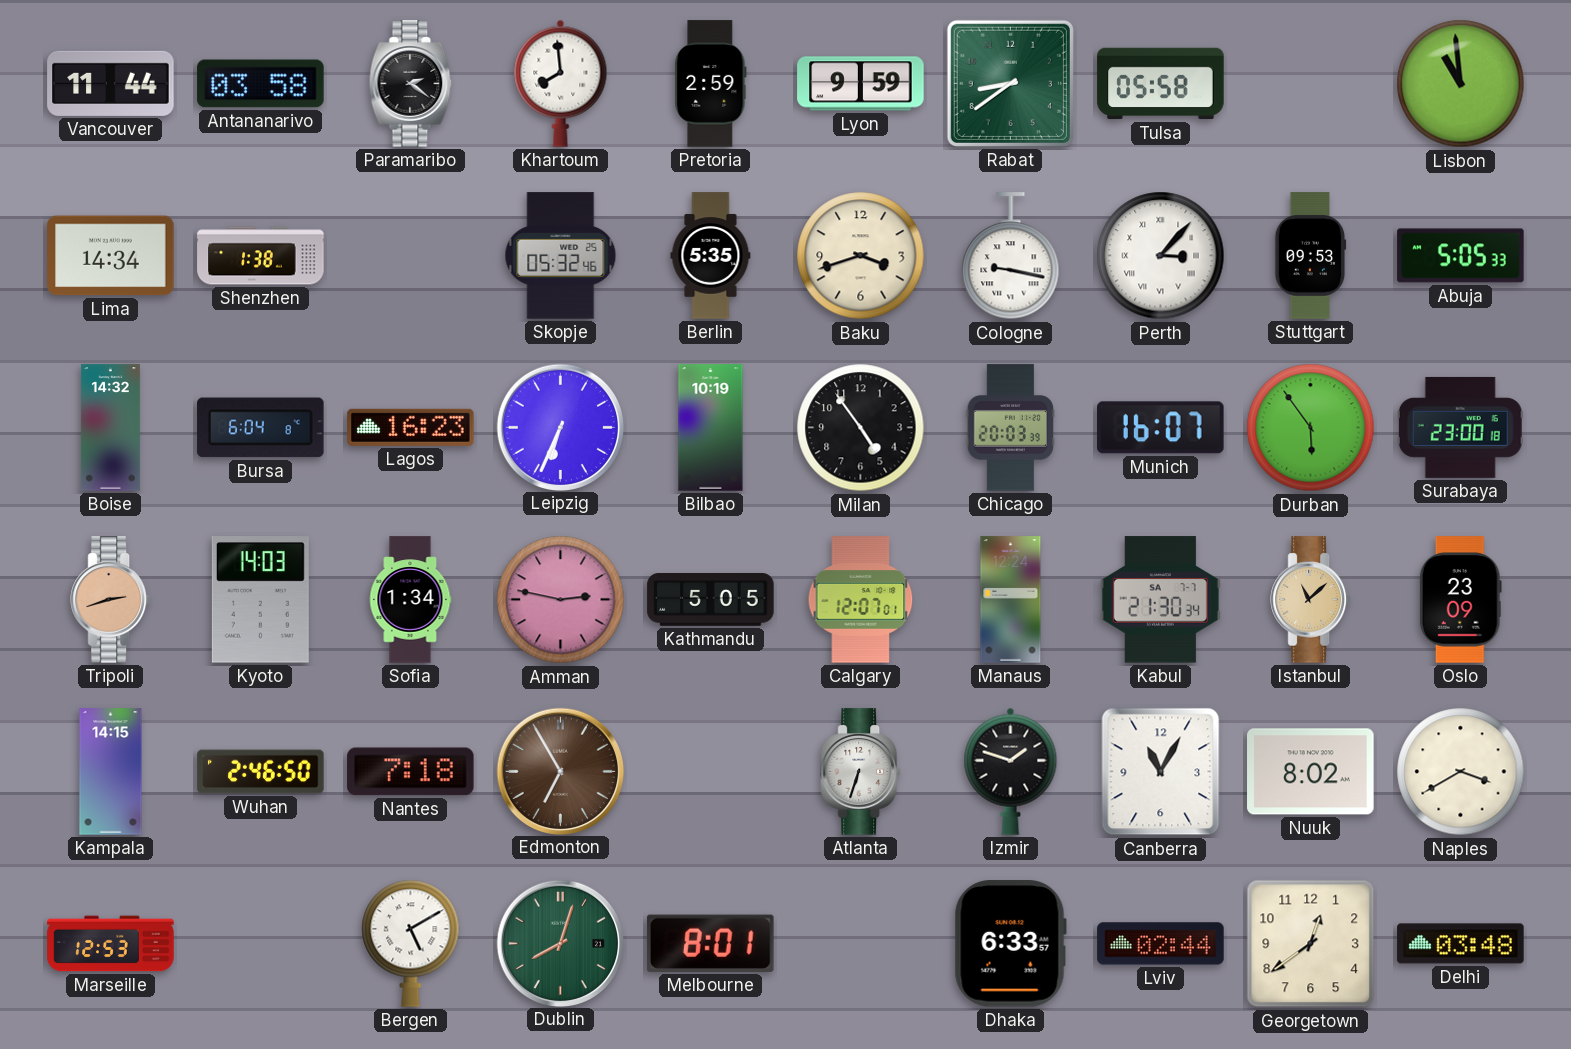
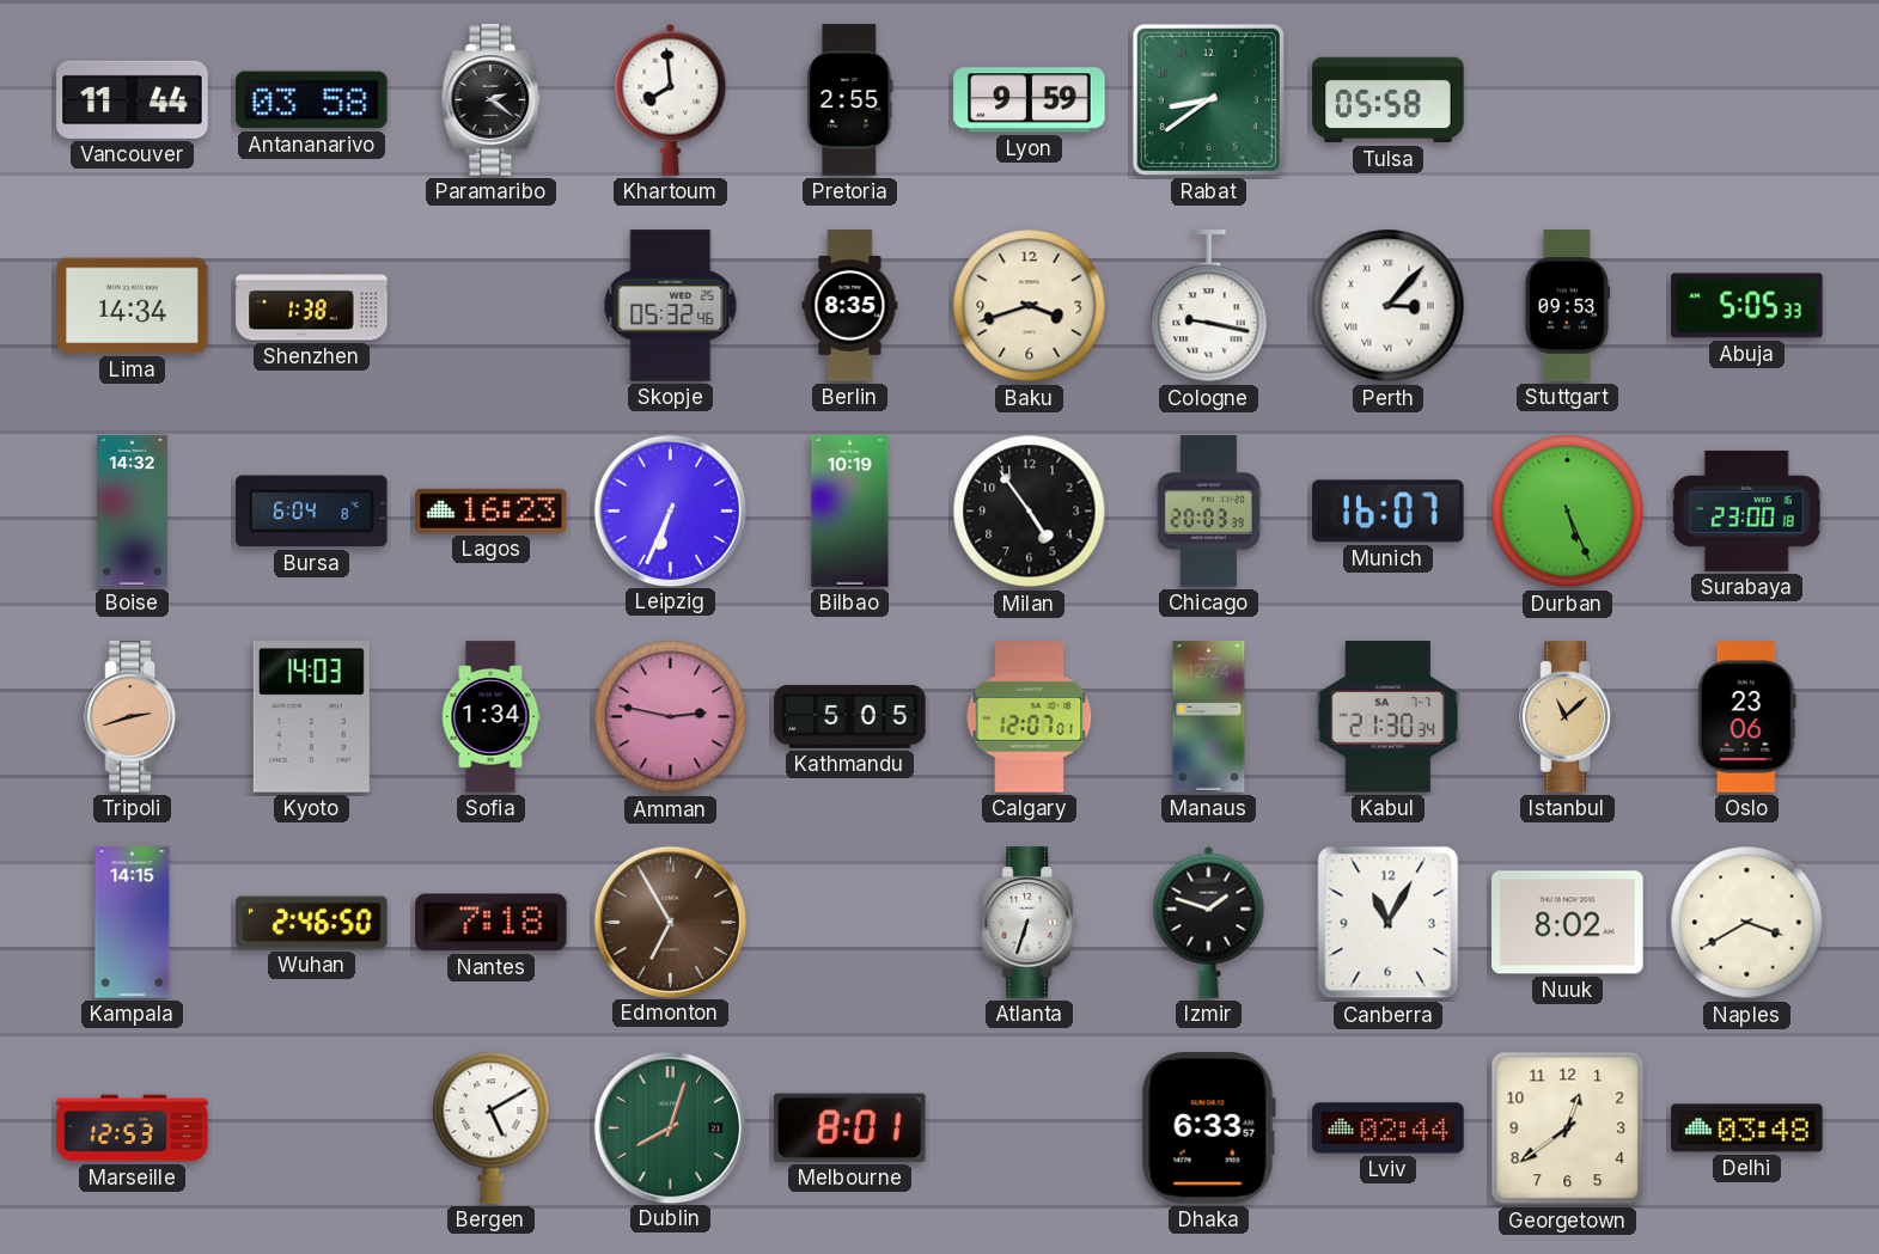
Pretoria: 2:59 -> 2:55 (850, 100)
Lisbon: 10:59 -> none (1461, 84)
Berlin: 5:35 -> 8:35 (850, 306)
Durban: 5:54 -> 5:26 (1568, 512)
Oslo: 23:09 -> 23:06 (1746, 717)
